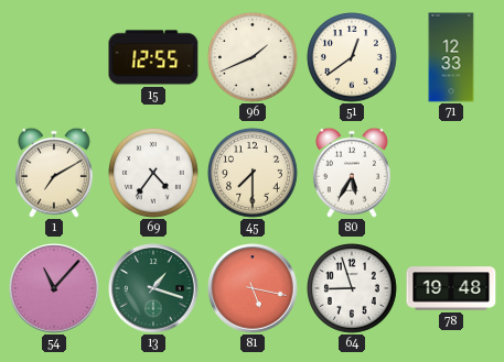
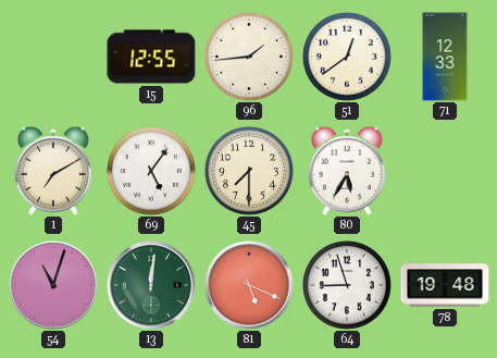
96: 1:41 -> 1:44 (250, 58)
69: 4:36 -> 5:06 (152, 172)
54: 11:07 -> 11:03 (53, 285)
13: 1:18 -> 12:01 (151, 285)
81: 5:17 -> 5:19 (249, 285)
